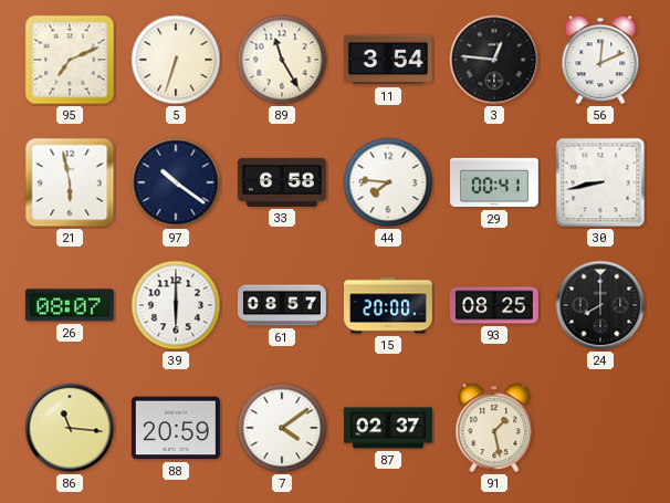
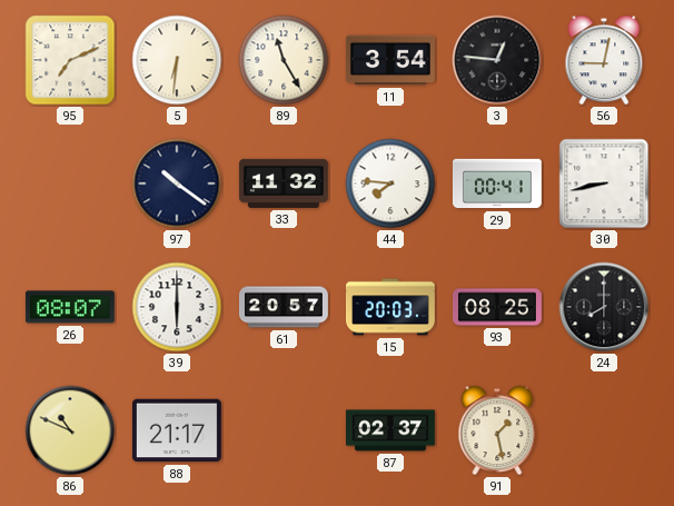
5: 6:33 -> 6:31 (177, 60)
56: 12:11 -> 9:02 (604, 60)
21: 5:58 -> none (70, 182)
33: 6:58 -> 11:32 (284, 183)
61: 08:57 -> 20:57 (284, 307)
15: 20:00 -> 20:03 (390, 307)
86: 11:16 -> 10:49 (70, 430)
88: 20:59 -> 21:17 (177, 430)
7: 4:09 -> none (282, 428)
